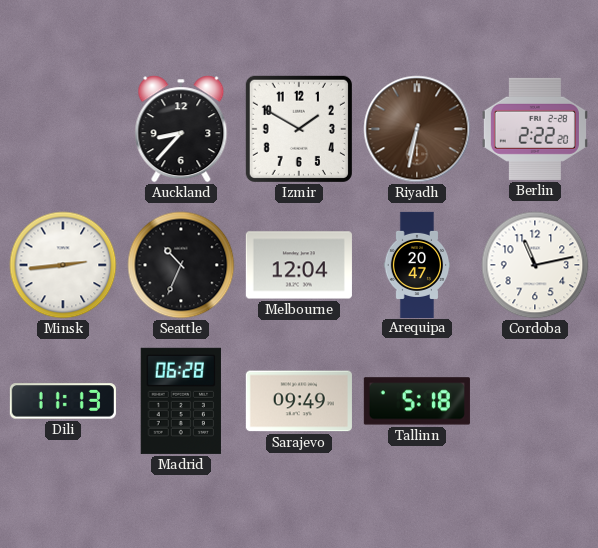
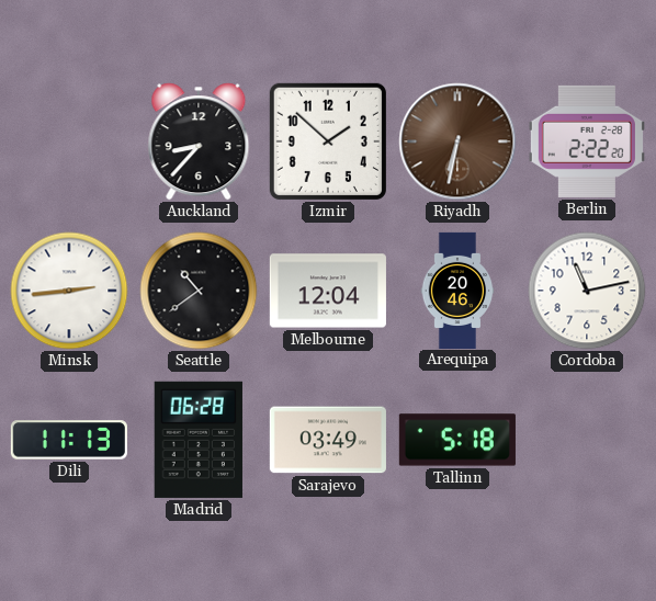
Izmir: 1:50 -> 1:52 (328, 141)
Seattle: 10:34 -> 10:39 (199, 291)
Arequipa: 20:47 -> 20:46 (457, 290)
Sarajevo: 09:49 -> 03:49 (328, 440)
